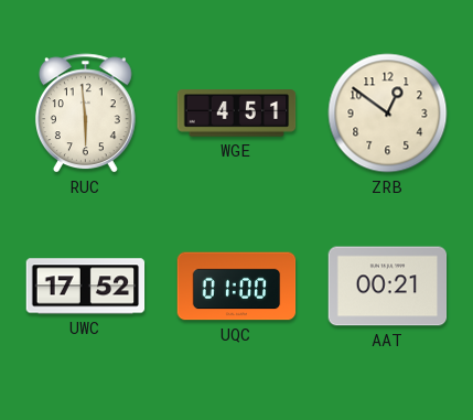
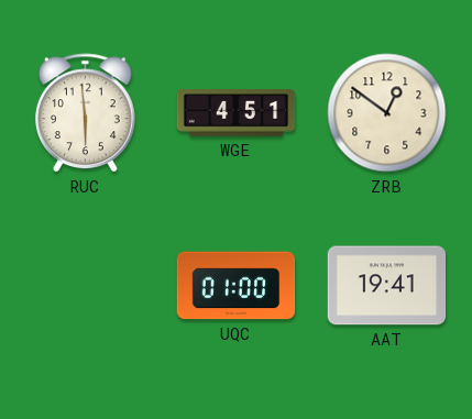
UWC: 17:52 -> none (86, 287)
AAT: 00:21 -> 19:41 (387, 286)
